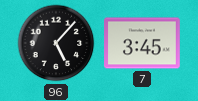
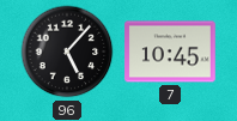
7: 3:45 -> 10:45 (170, 52)
